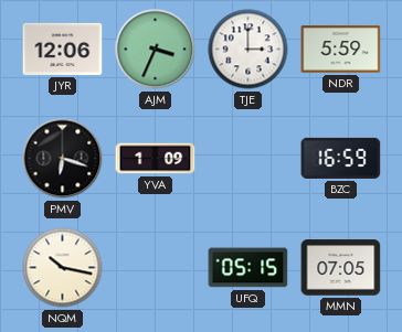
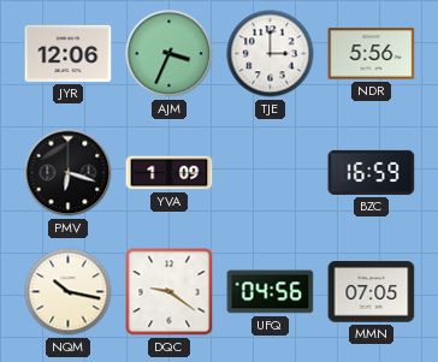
NDR: 5:59 -> 5:56 (372, 54)
DQC: none -> 9:21 (170, 292)
UFQ: 05:15 -> 04:56 (271, 292)
